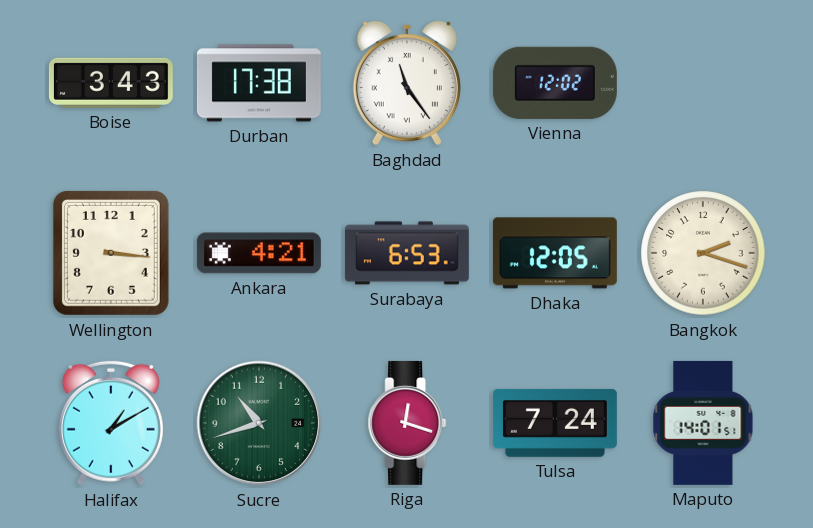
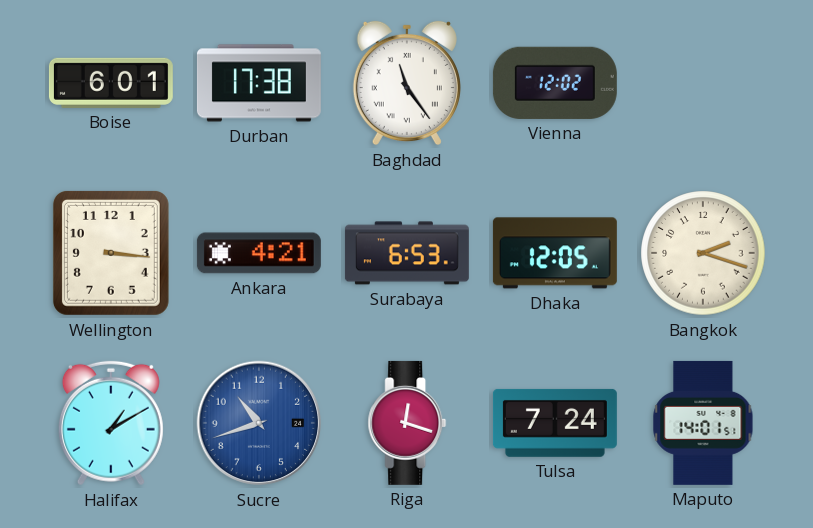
Boise: 3:43 -> 6:01 (111, 83)
Sucre dial: green -> blue (259, 423)
